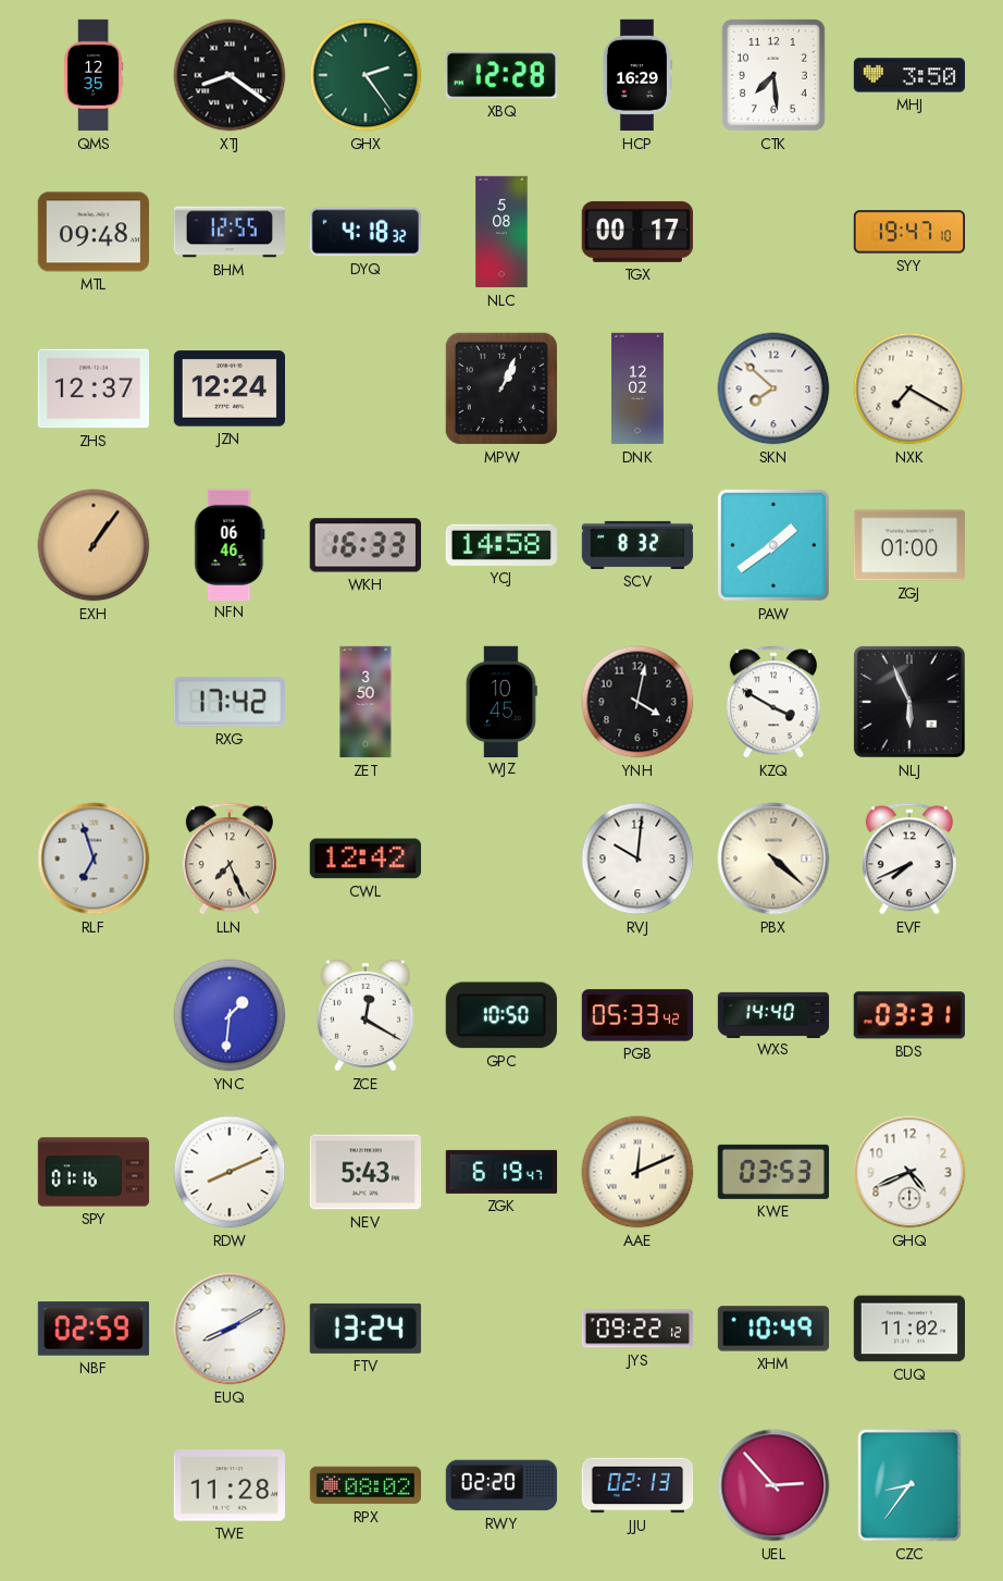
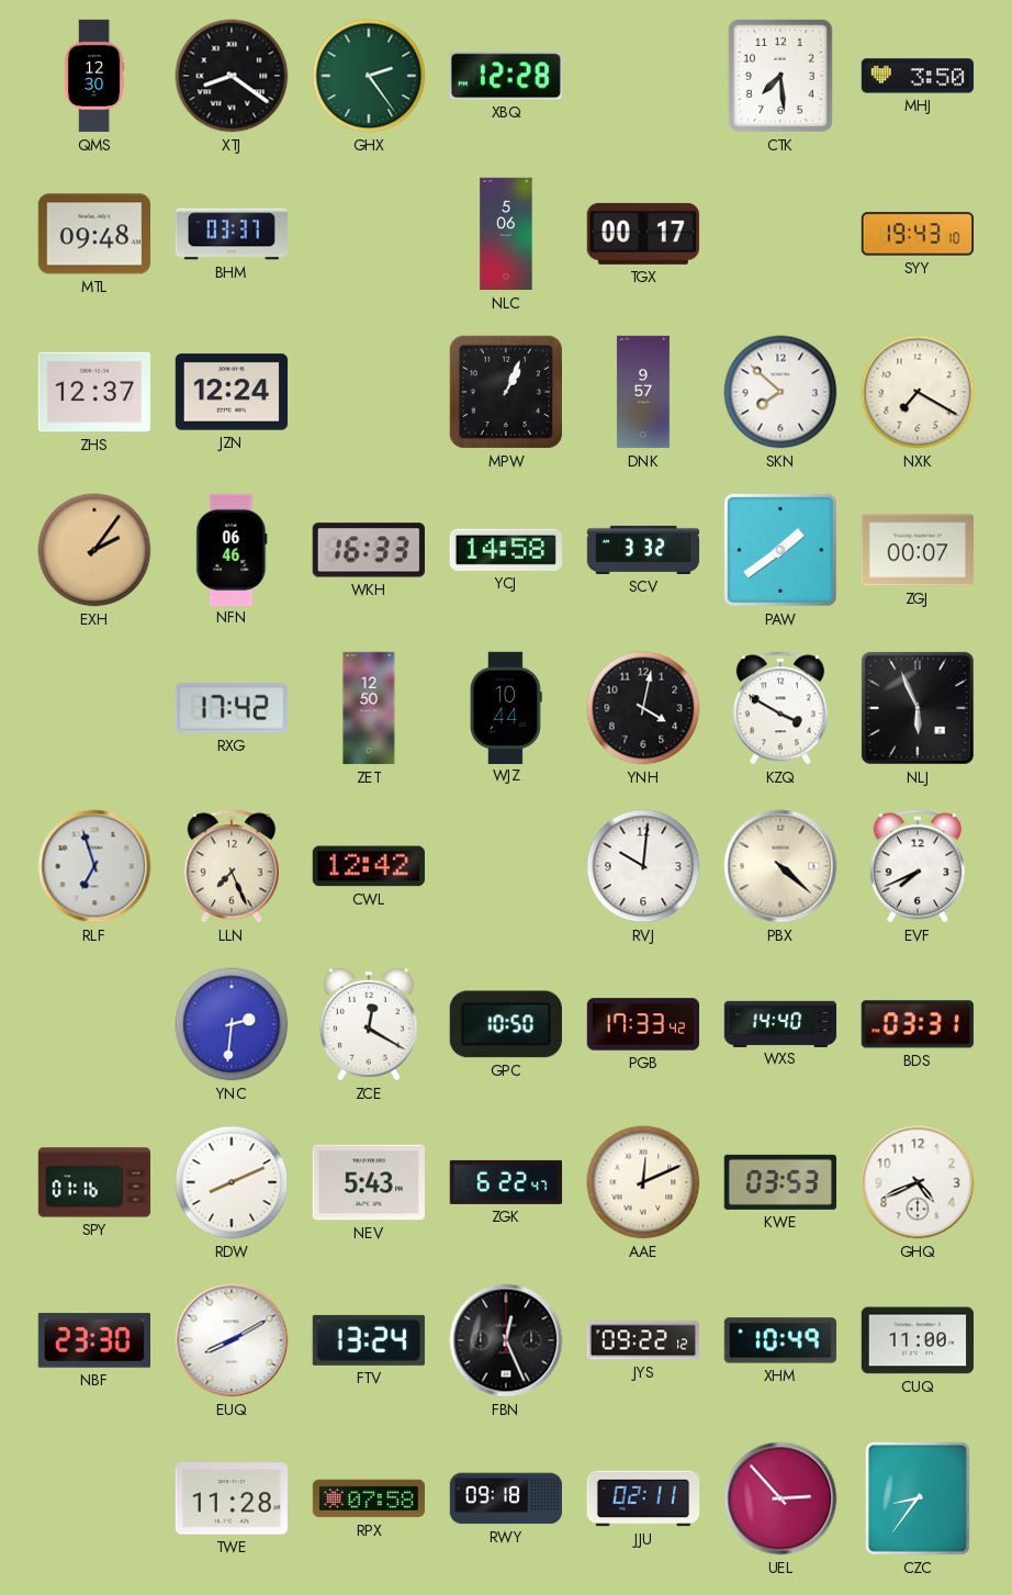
QMS: 12:35 -> 12:30 (94, 76)
HCP: 16:29 -> none (636, 75)
BHM: 12:55 -> 03:37 (230, 234)
DYQ: 4:18 -> none (366, 232)
NLC: 5:08 -> 5:06 (506, 234)
SYY: 19:47 -> 19:43 (917, 234)
DNK: 12:02 -> 9:57 (643, 392)
EXH: 1:06 -> 2:06 (94, 550)
SCV: 8:32 -> 3:32 (643, 550)
ZGJ: 01:00 -> 00:07 (917, 550)
ZET: 3:50 -> 12:50 (369, 708)
WJZ: 10:45 -> 10:44 (506, 707)
YNC: 1:31 -> 2:31 (232, 1024)
PGB: 05:33 -> 17:33 (643, 1024)
ZGK: 6:19 -> 6:22 (506, 1182)
NBF: 02:59 -> 23:30 (93, 1340)
FBN: none -> 12:26 (506, 1340)
CUQ: 11:02 -> 11:00 (917, 1340)
RPX: 08:02 -> 07:58 (368, 1498)
RWY: 02:20 -> 09:18 (505, 1498)
JJU: 02:13 -> 02:11 (643, 1498)
